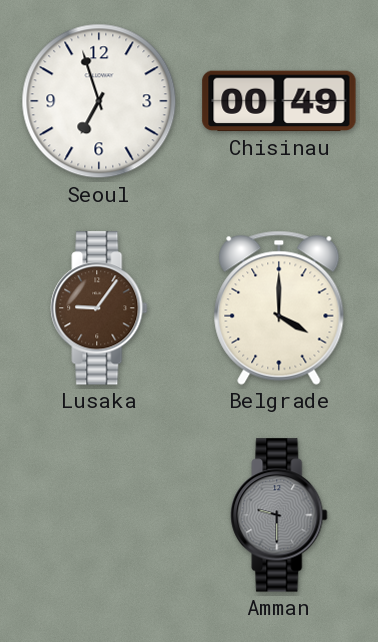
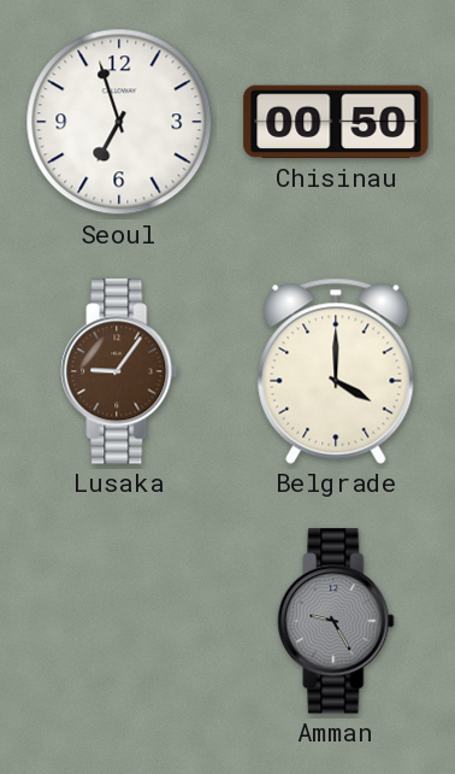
Chisinau: 00:49 -> 00:50 (336, 122)
Amman: 9:30 -> 9:25 (336, 621)
